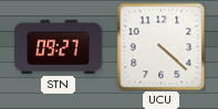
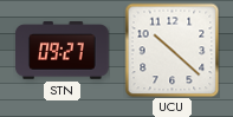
UCU: 4:22 -> 10:22 (171, 50)
